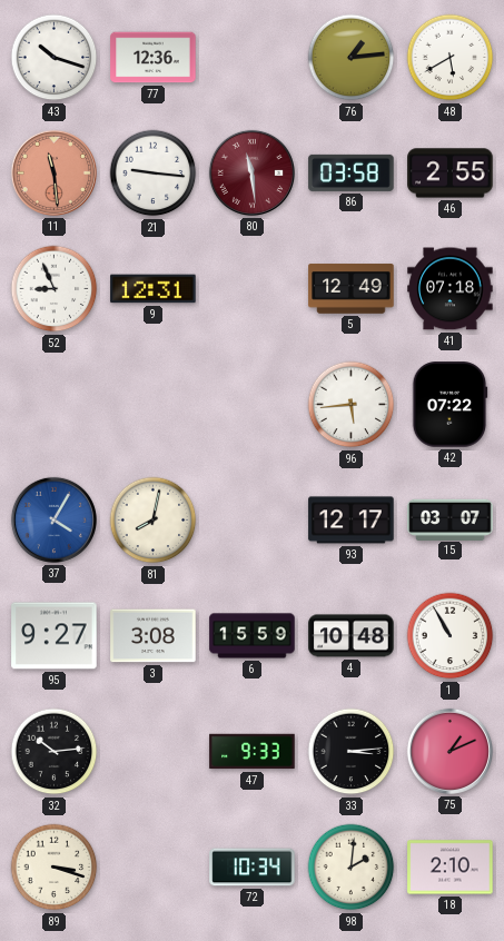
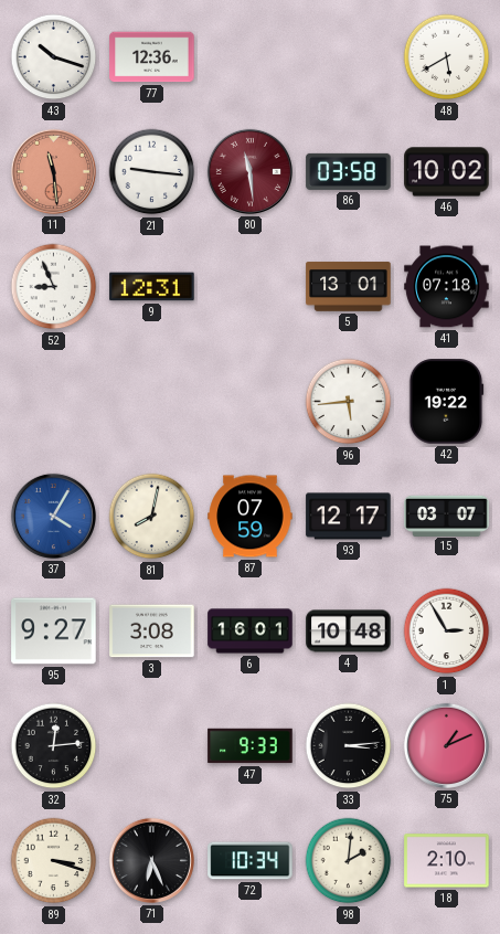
76: 1:14 -> none (352, 58)
46: 2:55 -> 10:02 (447, 172)
5: 12:49 -> 13:01 (349, 287)
42: 07:22 -> 19:22 (446, 402)
87: none -> 07:59 (251, 517)
6: 15:59 -> 16:01 (251, 631)
1: 10:55 -> 2:55 (447, 631)
32: 10:14 -> 12:14 (54, 746)
71: none -> 6:26 (151, 860)
